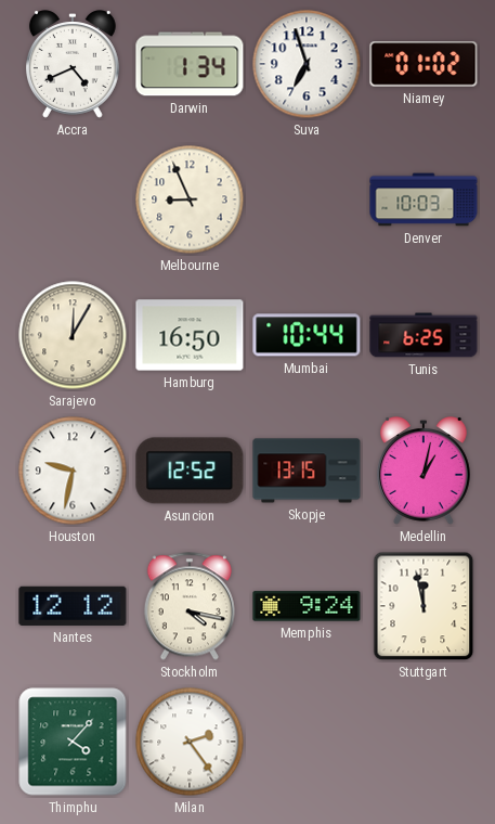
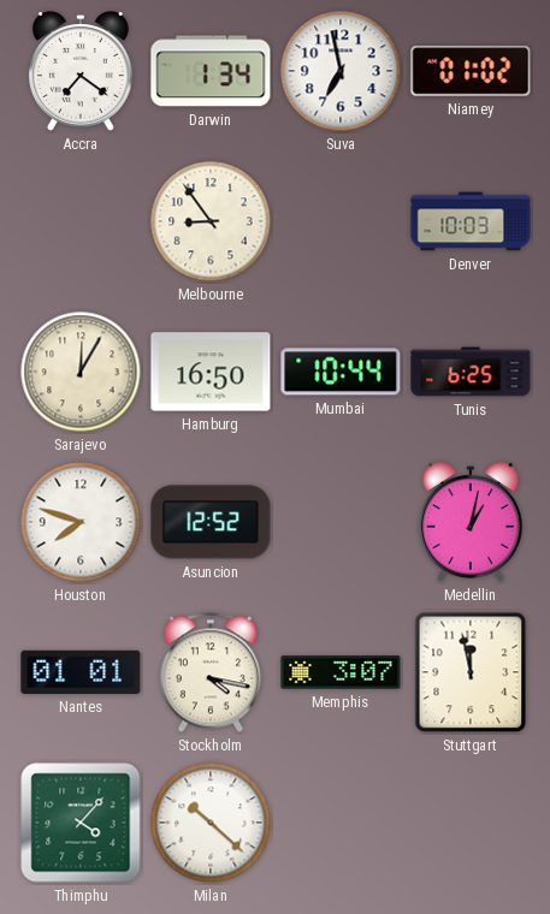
Accra: 4:41 -> 7:21 (81, 71)
Suva: 6:57 -> 6:58 (341, 71)
Melbourne: 8:56 -> 8:54 (211, 221)
Houston: 9:32 -> 7:48 (81, 522)
Skopje: 13:15 -> none (307, 471)
Nantes: 12:12 -> 01:01 (81, 672)
Memphis: 9:24 -> 3:07 (341, 672)
Milan: 2:24 -> 10:22 (211, 823)
